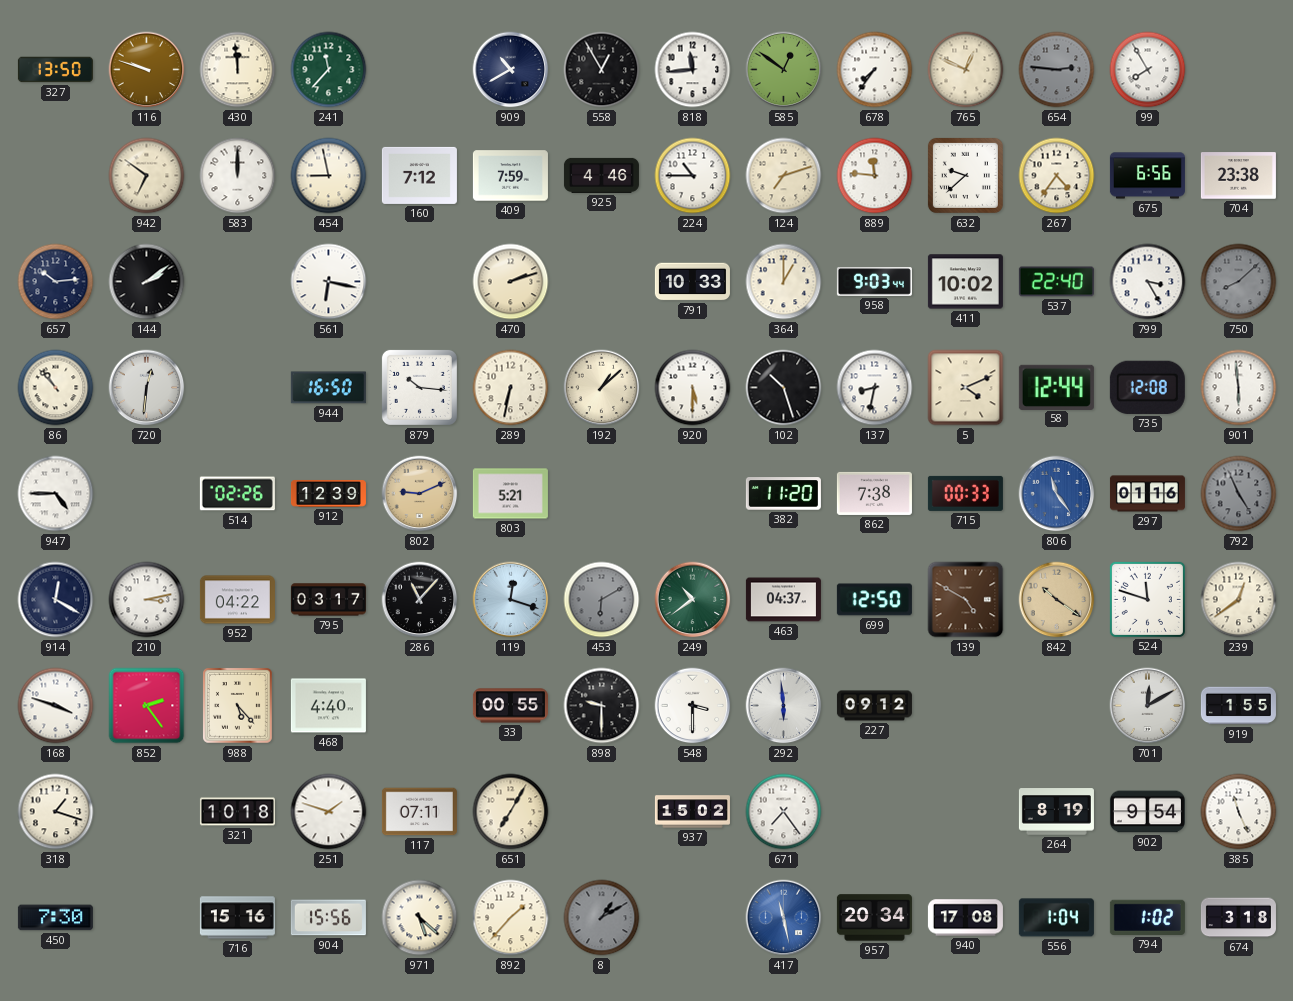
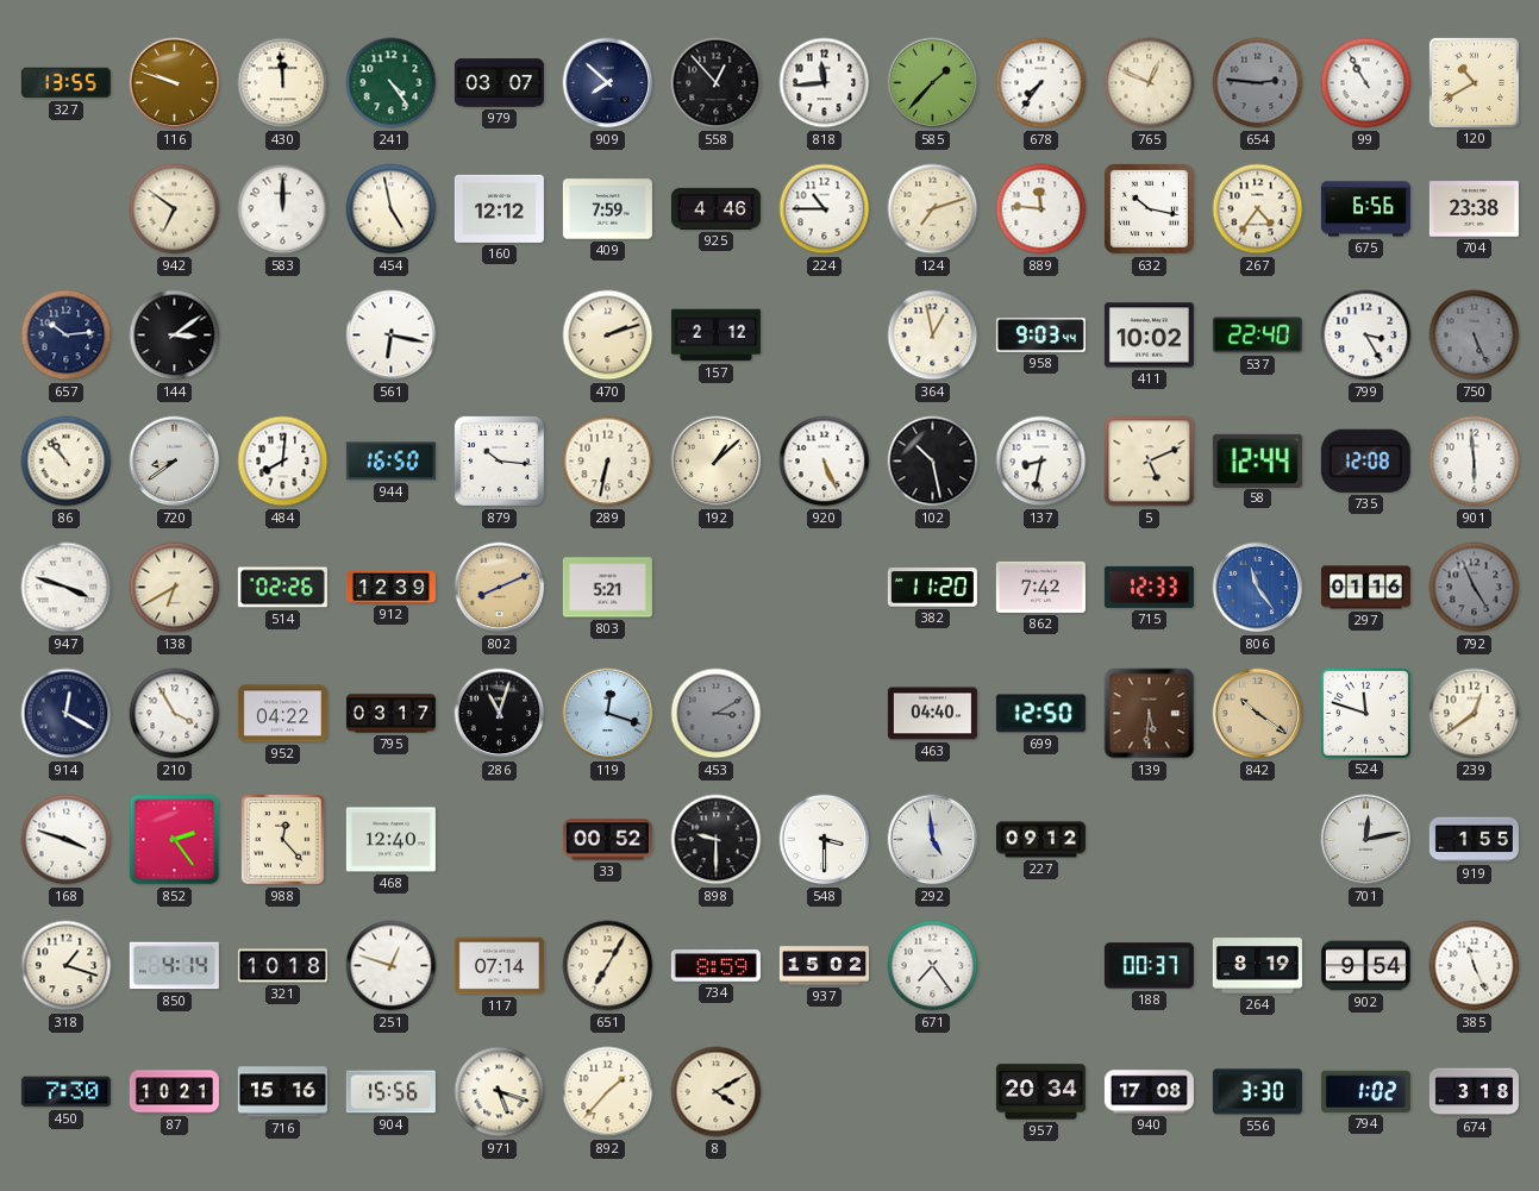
327: 13:50 -> 13:55 (65, 83)
241: 11:37 -> 4:24 (392, 83)
979: none -> 03:07 (499, 83)
909: 10:40 -> 7:52 (608, 83)
558: 12:55 -> 12:53 (717, 83)
585: 12:51 -> 1:37 (933, 83)
99: 7:55 -> 10:55 (1366, 83)
120: none -> 10:40 (1474, 82)
454: 8:58 -> 4:58 (392, 209)
160: 7:12 -> 12:12 (499, 208)
632: 9:38 -> 10:17 (1149, 208)
144: 2:09 -> 3:09 (175, 336)
157: none -> 2:12 (715, 336)
791: 10:33 -> none (692, 282)
364: 1:00 -> 12:58 (933, 336)
750: 8:08 -> 5:26 (1475, 336)
720: 12:31 -> 8:39 (175, 462)
484: none -> 8:01 (283, 462)
920: 5:30 -> 5:26 (825, 462)
102: 10:27 -> 10:28 (933, 462)
5: 4:11 -> 5:11 (1150, 462)
947: 4:45 -> 3:48 (67, 588)
138: none -> 6:40 (175, 588)
802: 9:11 -> 8:11 (500, 588)
862: 7:38 -> 7:42 (1040, 587)
715: 00:33 -> 12:33 (1149, 587)
210: 3:13 -> 3:55 (175, 714)
286: 11:07 -> 11:03 (500, 714)
453: 6:10 -> 3:10 (717, 714)
249: 10:39 -> none (693, 600)
463: 04:37 -> 04:40 (932, 714)
139: 4:50 -> 5:31 (1150, 714)
988: 5:23 -> 12:23 (283, 840)
468: 4:40 -> 12:40 (390, 840)
33: 00:55 -> 00:52 (607, 840)
292: 5:59 -> 4:59 (933, 840)
701: 12:10 -> 12:13 (1366, 840)
850: none -> 4:14 (174, 966)
251: 1:48 -> 12:48 (392, 966)
117: 07:11 -> 07:14 (499, 966)
734: none -> 8:59 (715, 966)
188: none -> 00:37 (1149, 966)
87: none -> 10:21 (174, 1092)
971: 5:22 -> 5:18 (500, 1092)
8: 1:10 -> 4:10 (717, 1092)
8 dial: grey -> cream (717, 1092)
417: 11:28 -> none (784, 918)
556: 1:04 -> 3:30 (1257, 1092)
